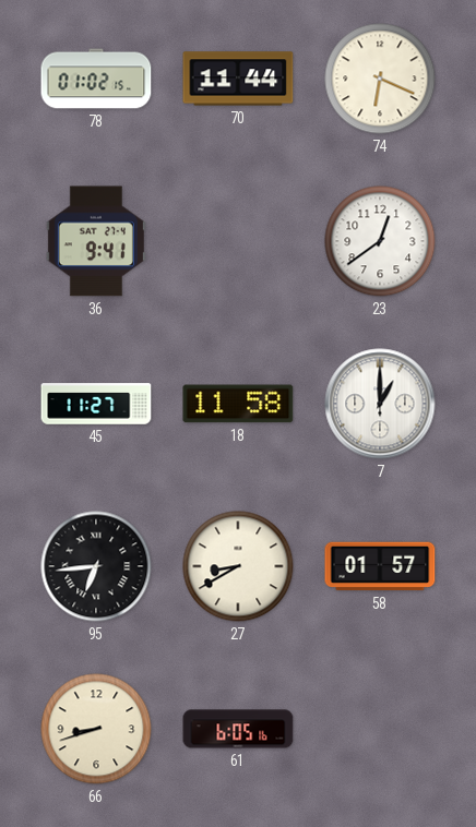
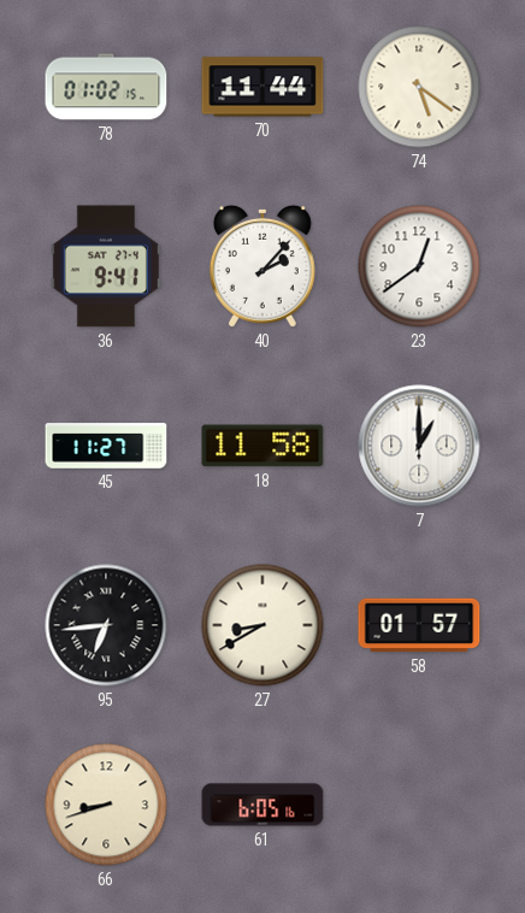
74: 6:19 -> 5:21 (419, 87)
40: none -> 2:07 (262, 266)
